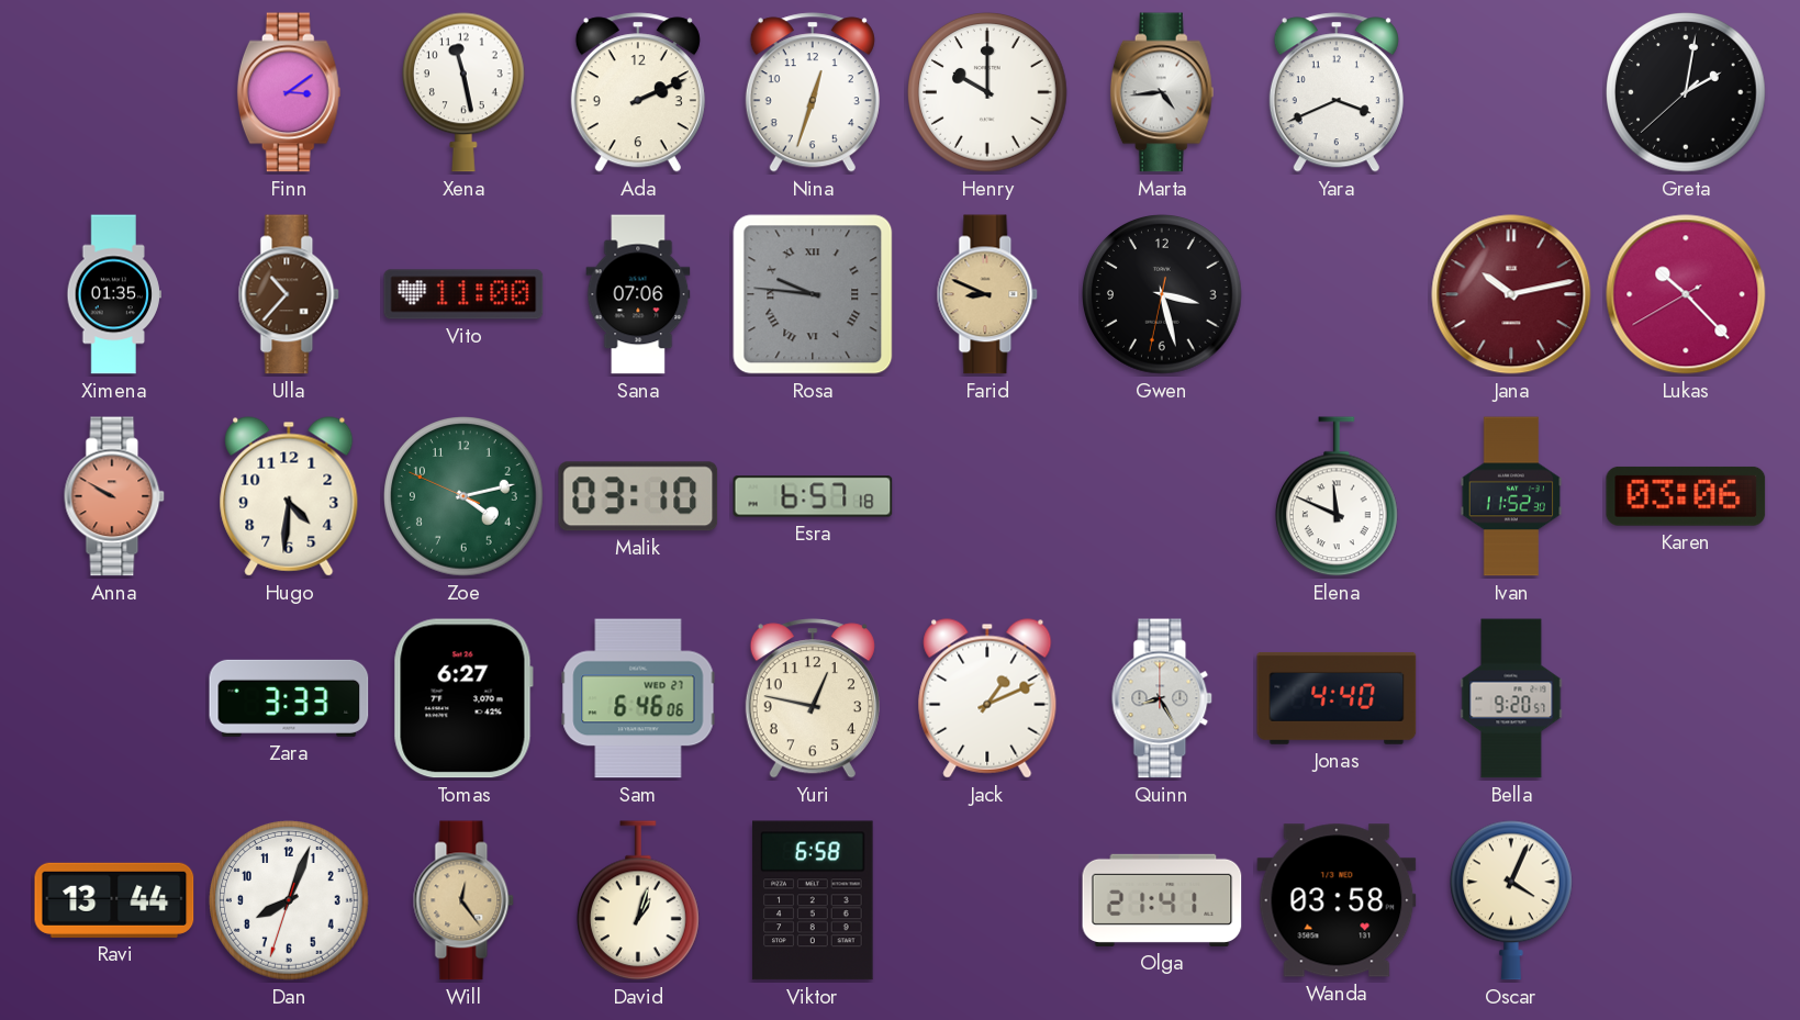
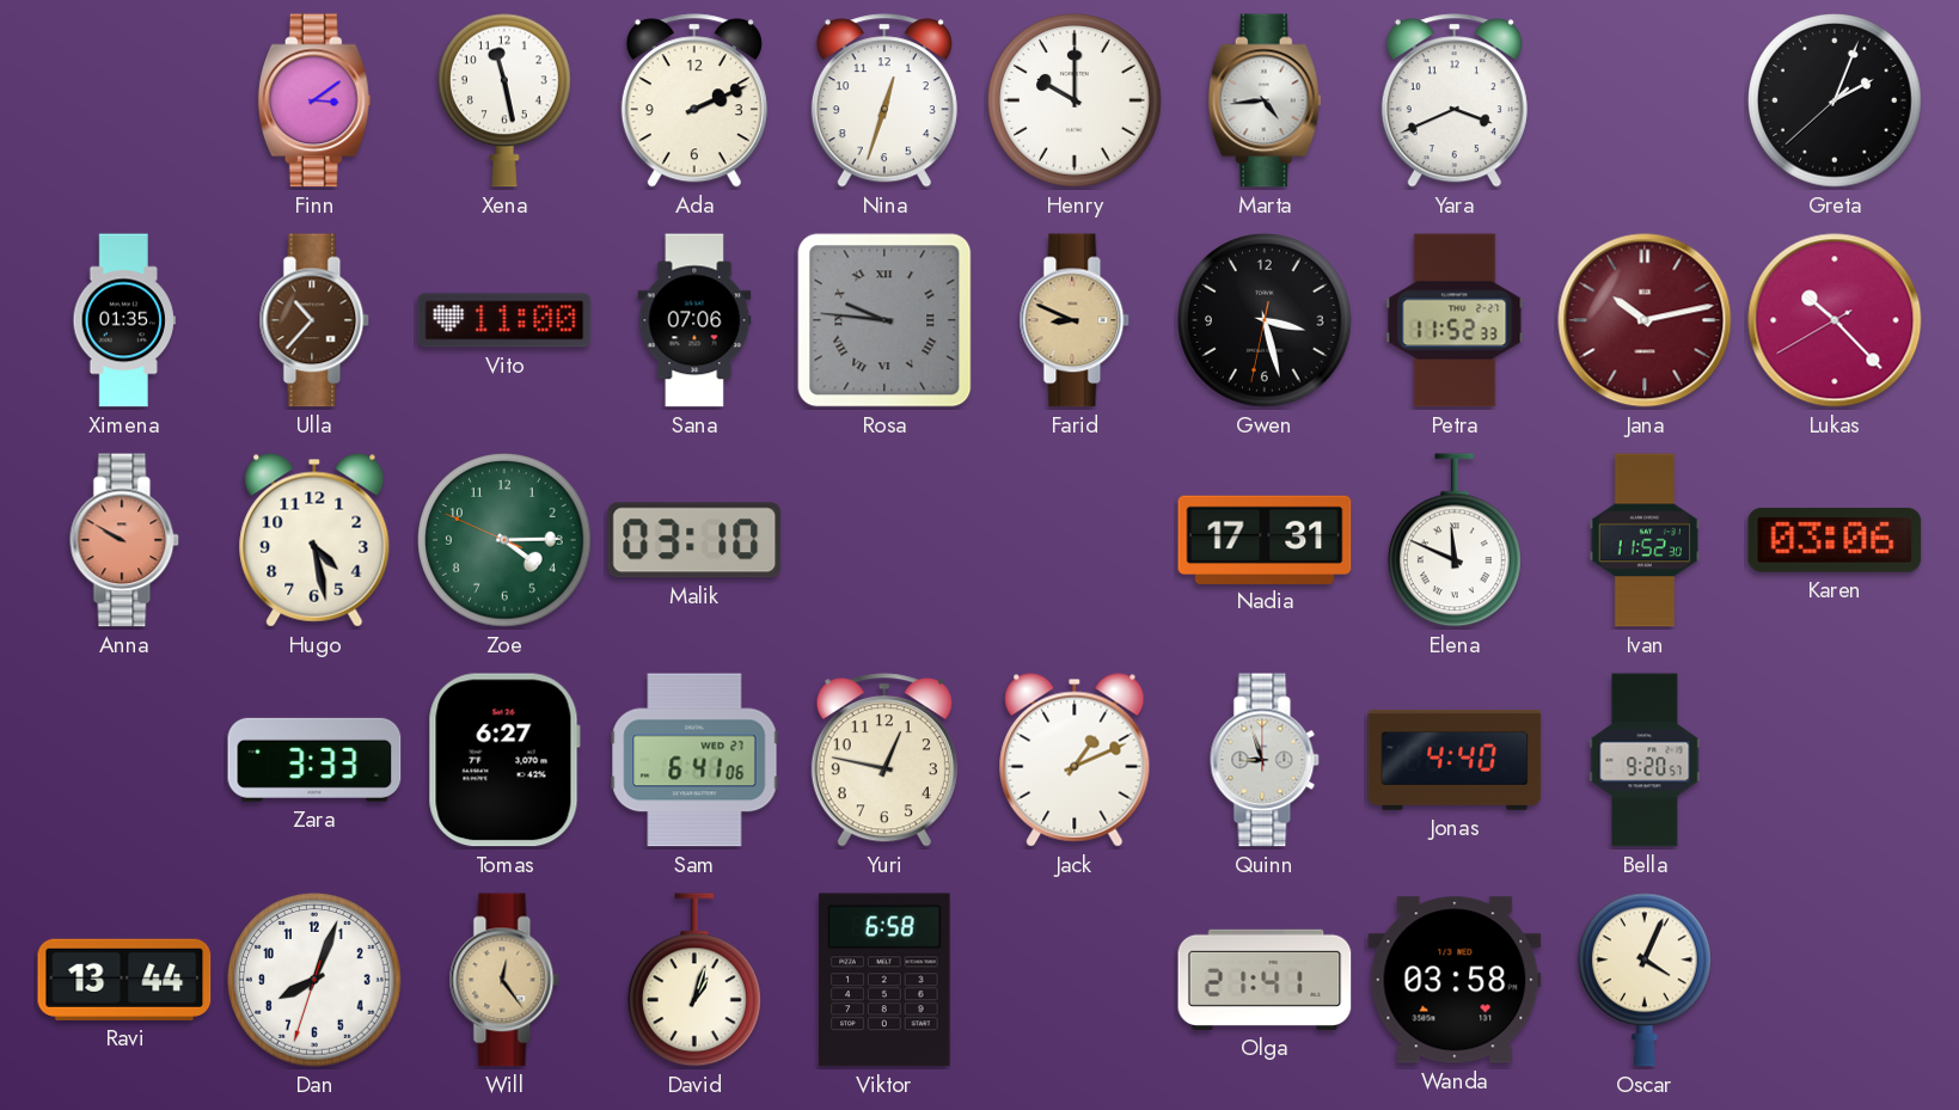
Greta: 2:01 -> 2:03 (1835, 100)
Petra: none -> 11:52 (1455, 320)
Hugo: 4:31 -> 4:28 (314, 540)
Zoe: 4:12 -> 4:14 (504, 540)
Esra: 6:57 -> none (813, 496)
Nadia: none -> 17:31 (1265, 539)
Sam: 6:46 -> 6:41 (694, 760)
Quinn: 8:25 -> 8:57 (1265, 760)
